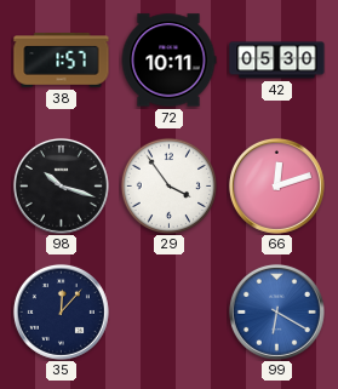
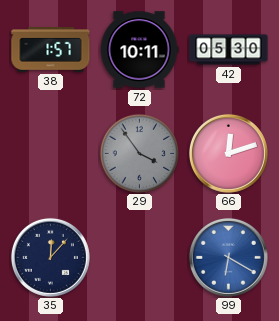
98: 10:18 -> none (61, 185)
29 dial: white -> grey (139, 153)
